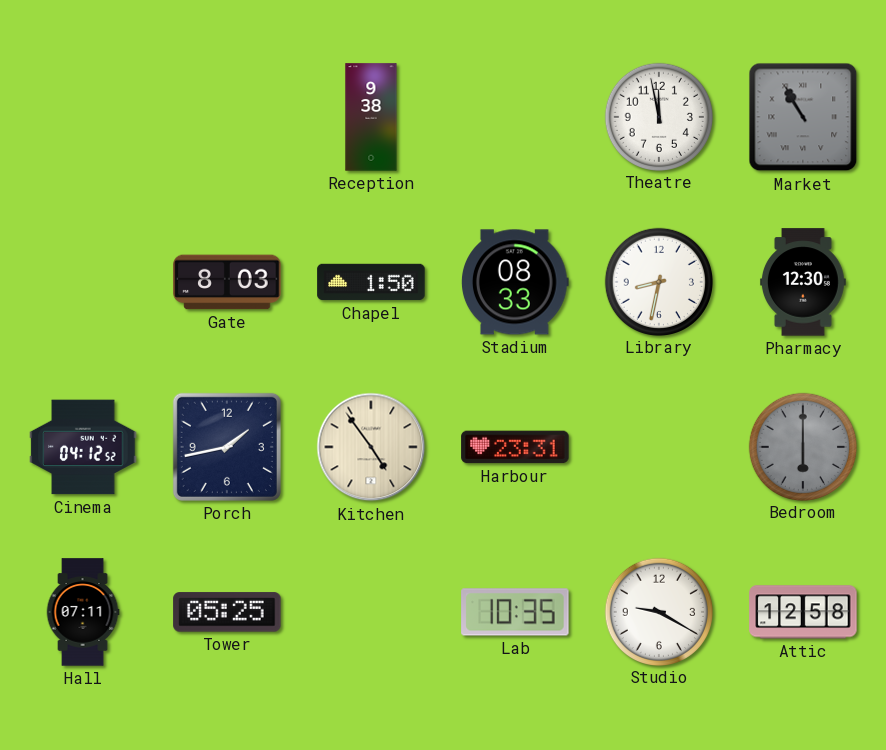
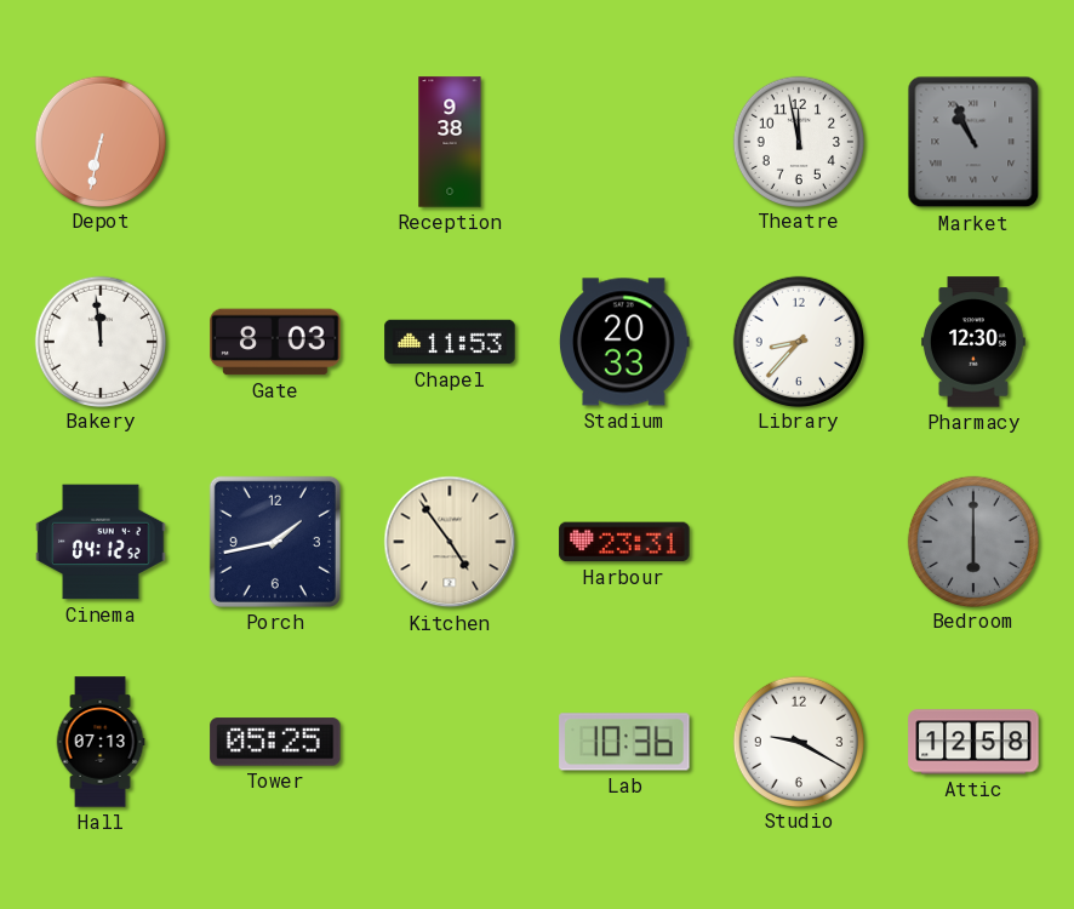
Depot: none -> 6:32 (99, 141)
Market: 10:55 -> 10:56 (973, 142)
Bakery: none -> 11:59 (99, 341)
Chapel: 1:50 -> 11:53 (450, 342)
Stadium: 08:33 -> 20:33 (625, 342)
Library: 8:32 -> 8:37 (798, 341)
Hall: 07:11 -> 07:13 (101, 742)
Lab: 10:35 -> 10:36 (624, 742)
